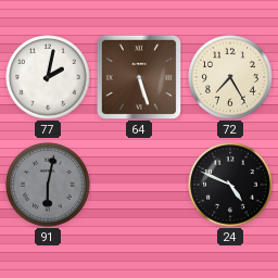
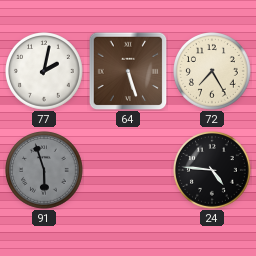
91: 6:02 -> 5:57 (45, 171)
24: 4:49 -> 4:46 (213, 171)
